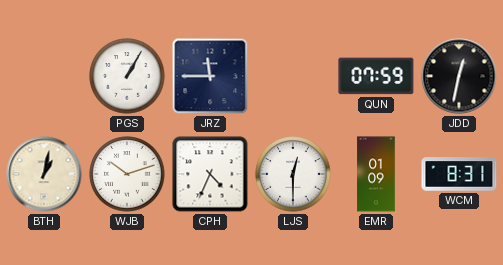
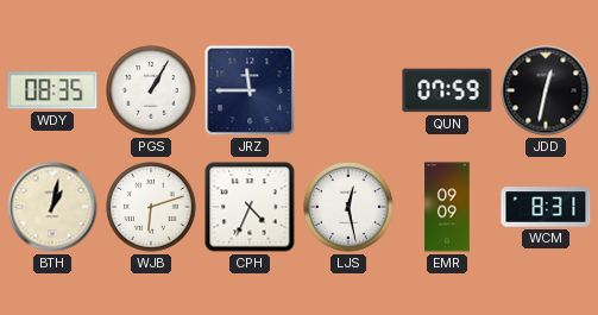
WDY: none -> 08:35 (52, 90)
WJB: 10:12 -> 6:12 (151, 207)
LJS: 12:30 -> 12:28 (348, 207)
EMR: 01:09 -> 09:09 (447, 207)
